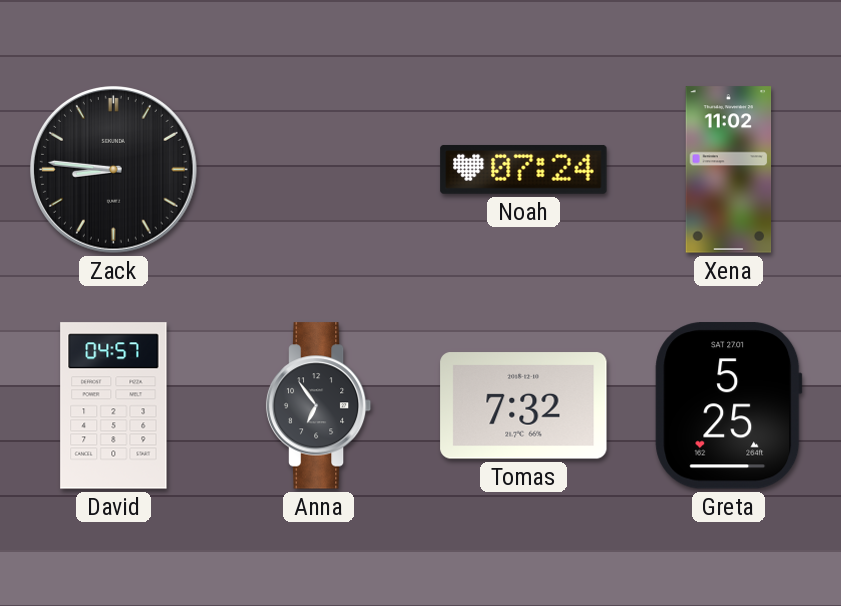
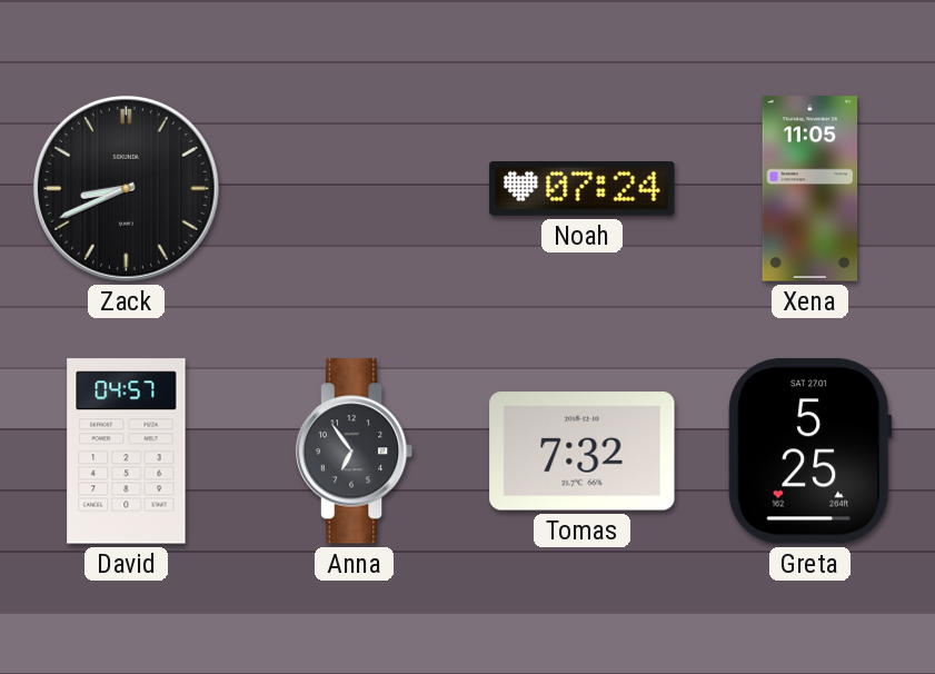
Zack: 8:46 -> 8:41 (127, 189)
Xena: 11:02 -> 11:05 (810, 189)
